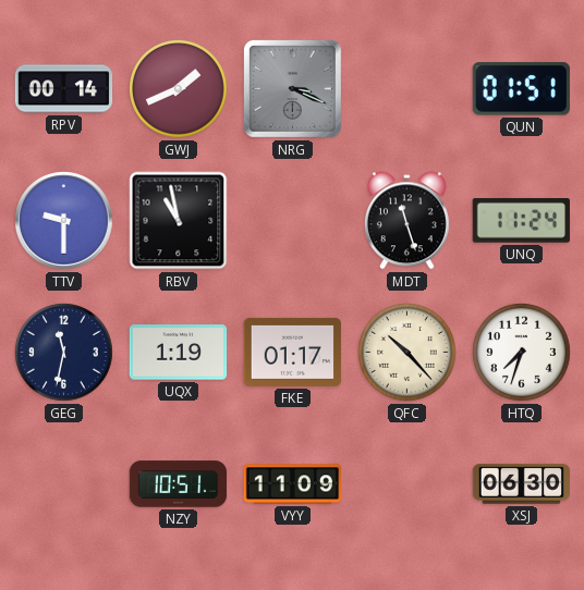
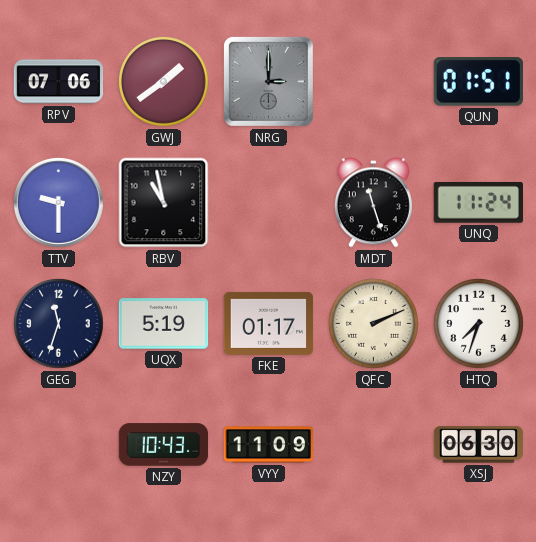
RPV: 00:14 -> 07:06 (59, 82)
GWJ: 1:41 -> 1:39 (164, 82)
NRG: 3:19 -> 3:00 (268, 81)
GEG: 11:32 -> 11:33 (59, 324)
UQX: 1:19 -> 5:19 (164, 324)
QFC: 10:23 -> 2:11 (374, 324)
NZY: 10:51 -> 10:43 (164, 445)
